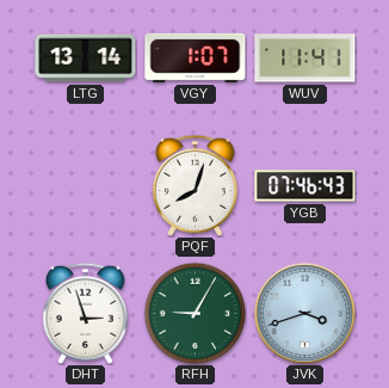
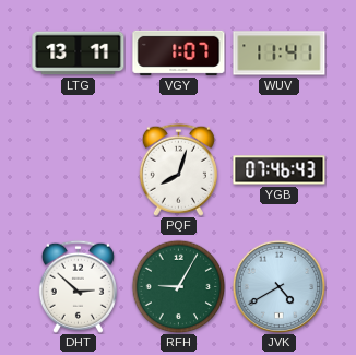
LTG: 13:14 -> 13:11 (79, 54)
DHT: 2:57 -> 2:52 (78, 286)
JVK: 3:42 -> 4:40 (278, 286)
